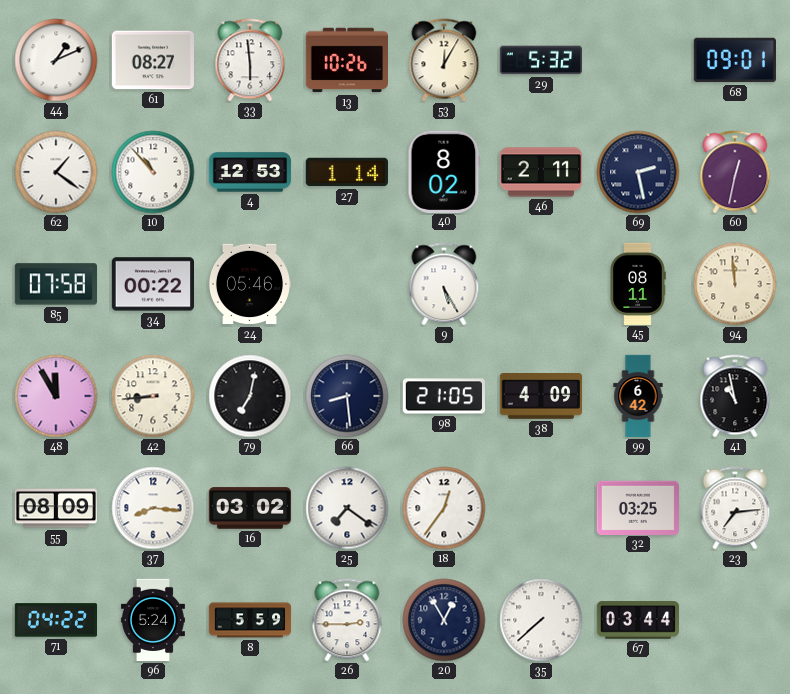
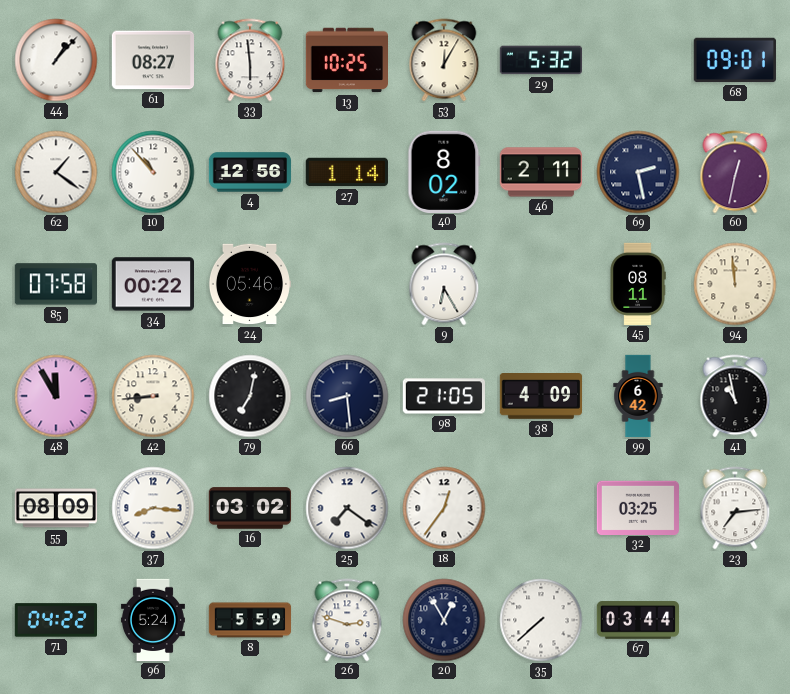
44: 1:11 -> 1:07 (56, 60)
13: 10:26 -> 10:25 (346, 60)
4: 12:53 -> 12:56 (250, 172)
9: 5:25 -> 6:25 (444, 284)
26: 2:45 -> 2:48 (347, 620)
